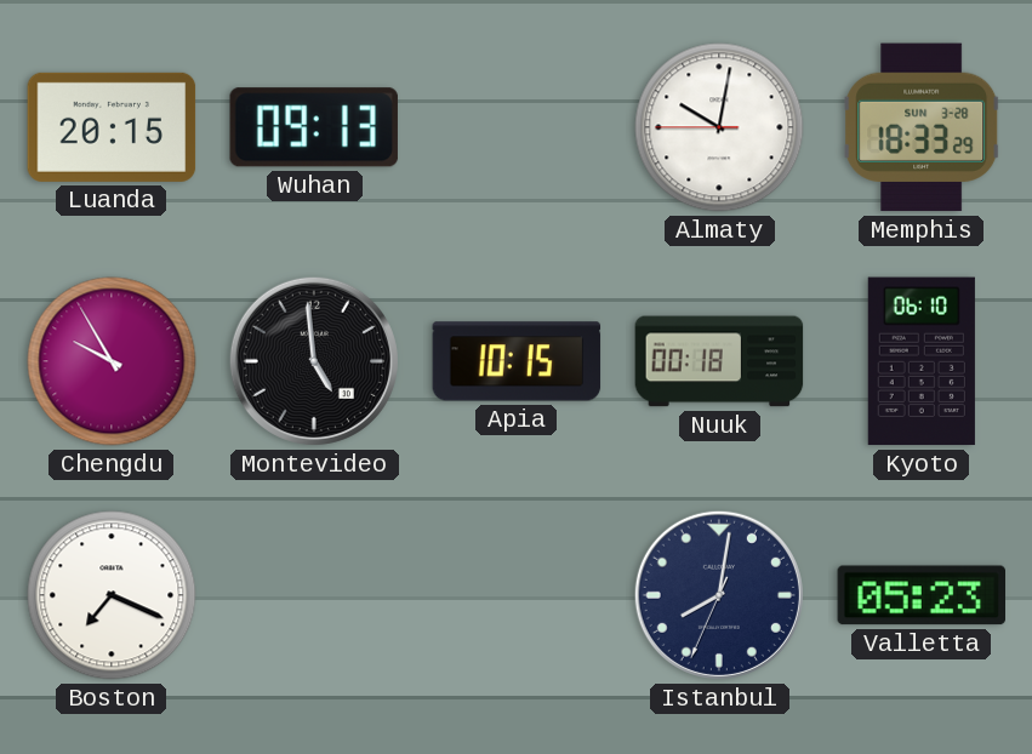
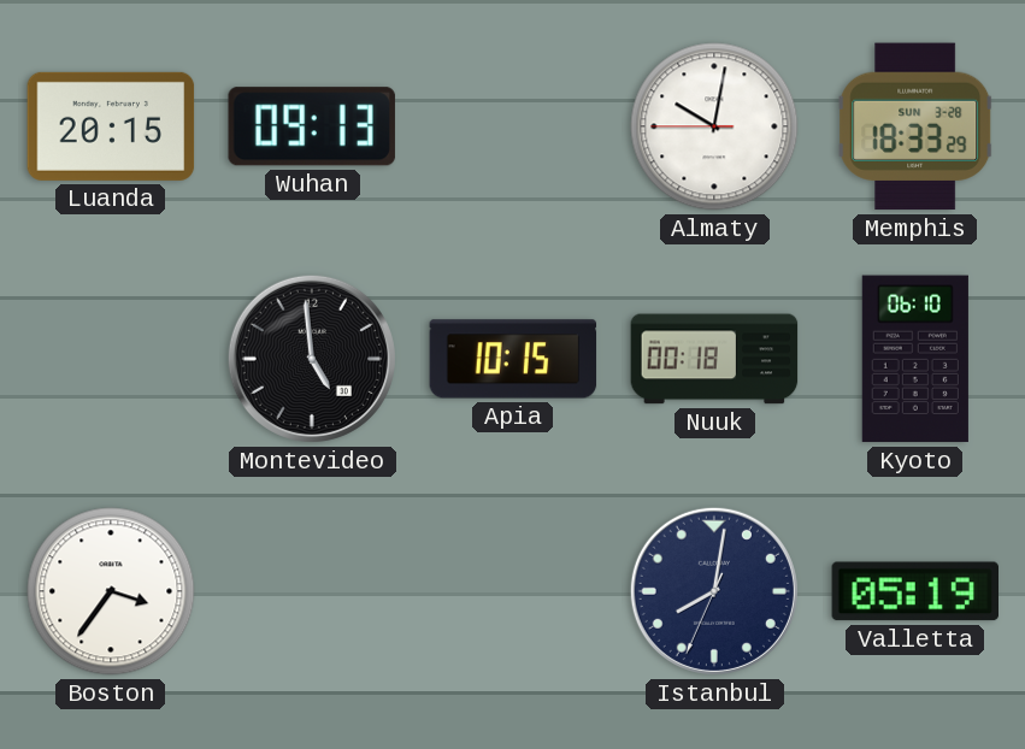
Chengdu: 9:55 -> none (112, 361)
Boston: 7:19 -> 3:36 (111, 591)
Valletta: 05:23 -> 05:19 (914, 591)
